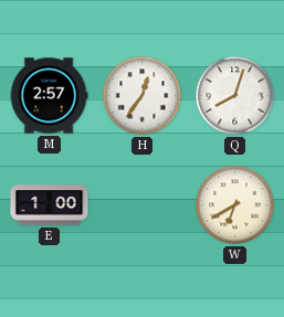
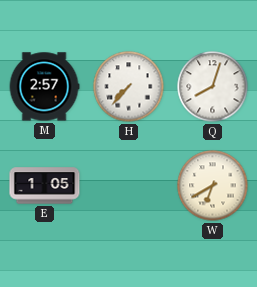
H: 12:36 -> 7:37 (129, 87)
E: 1:00 -> 1:05 (45, 186)
